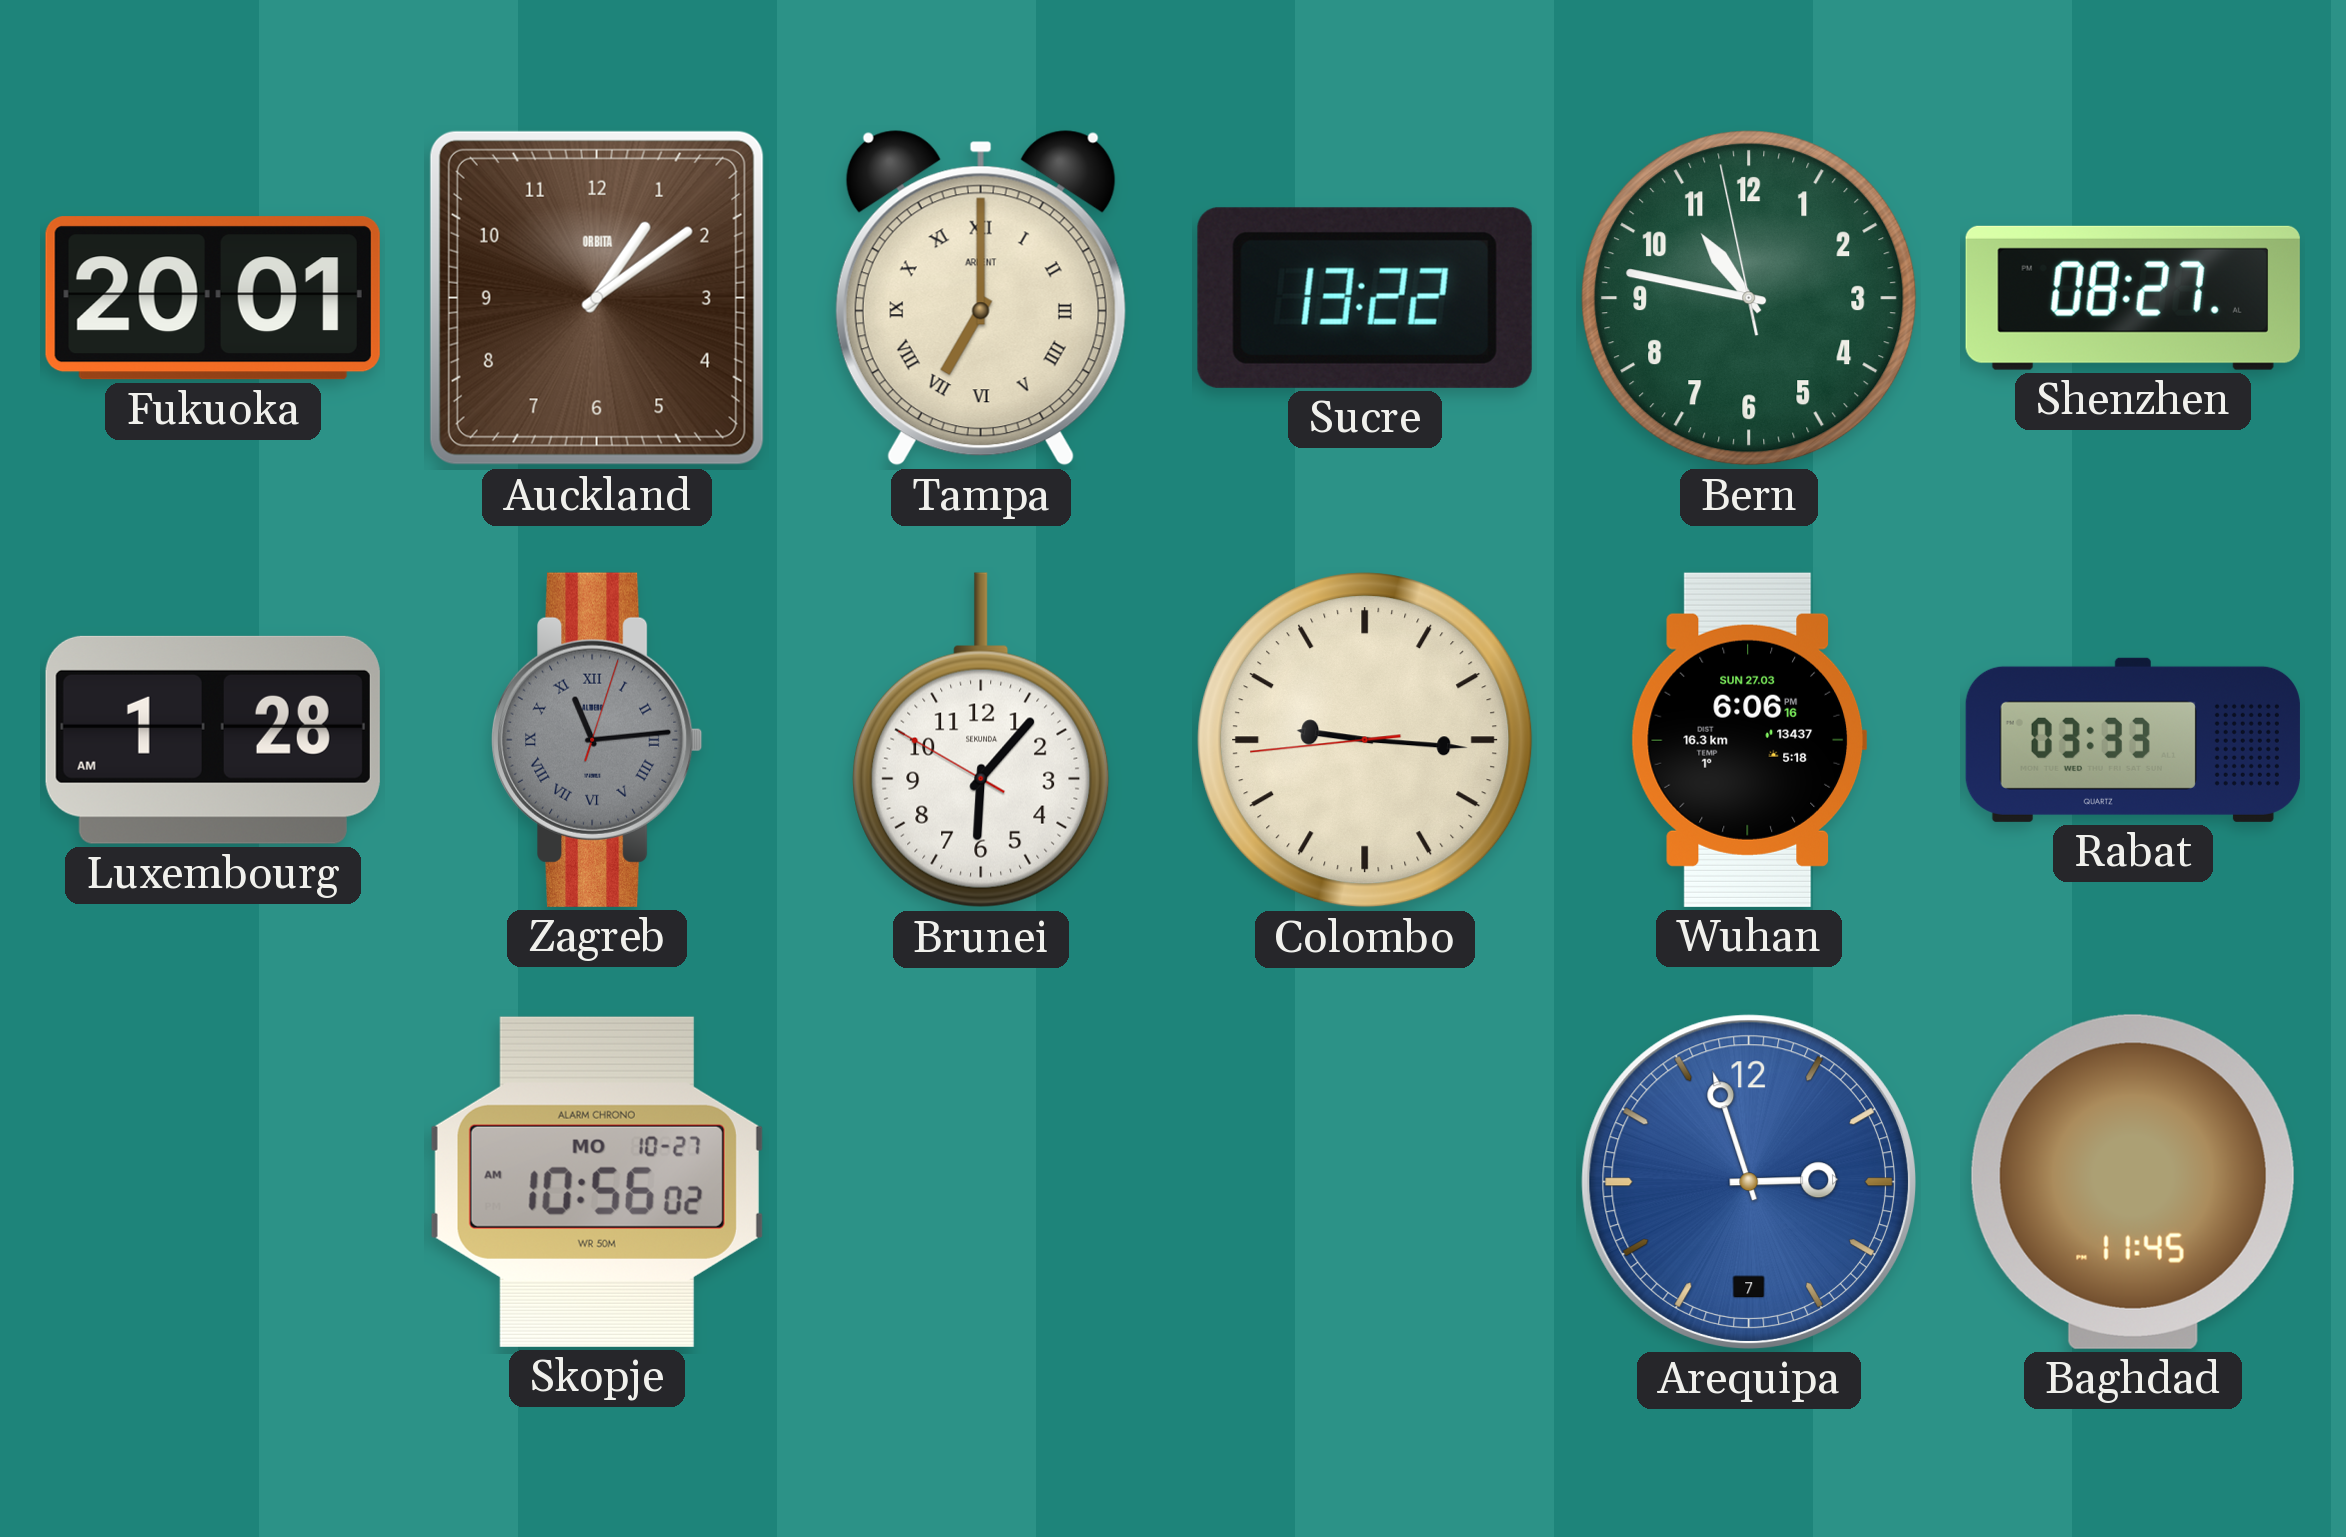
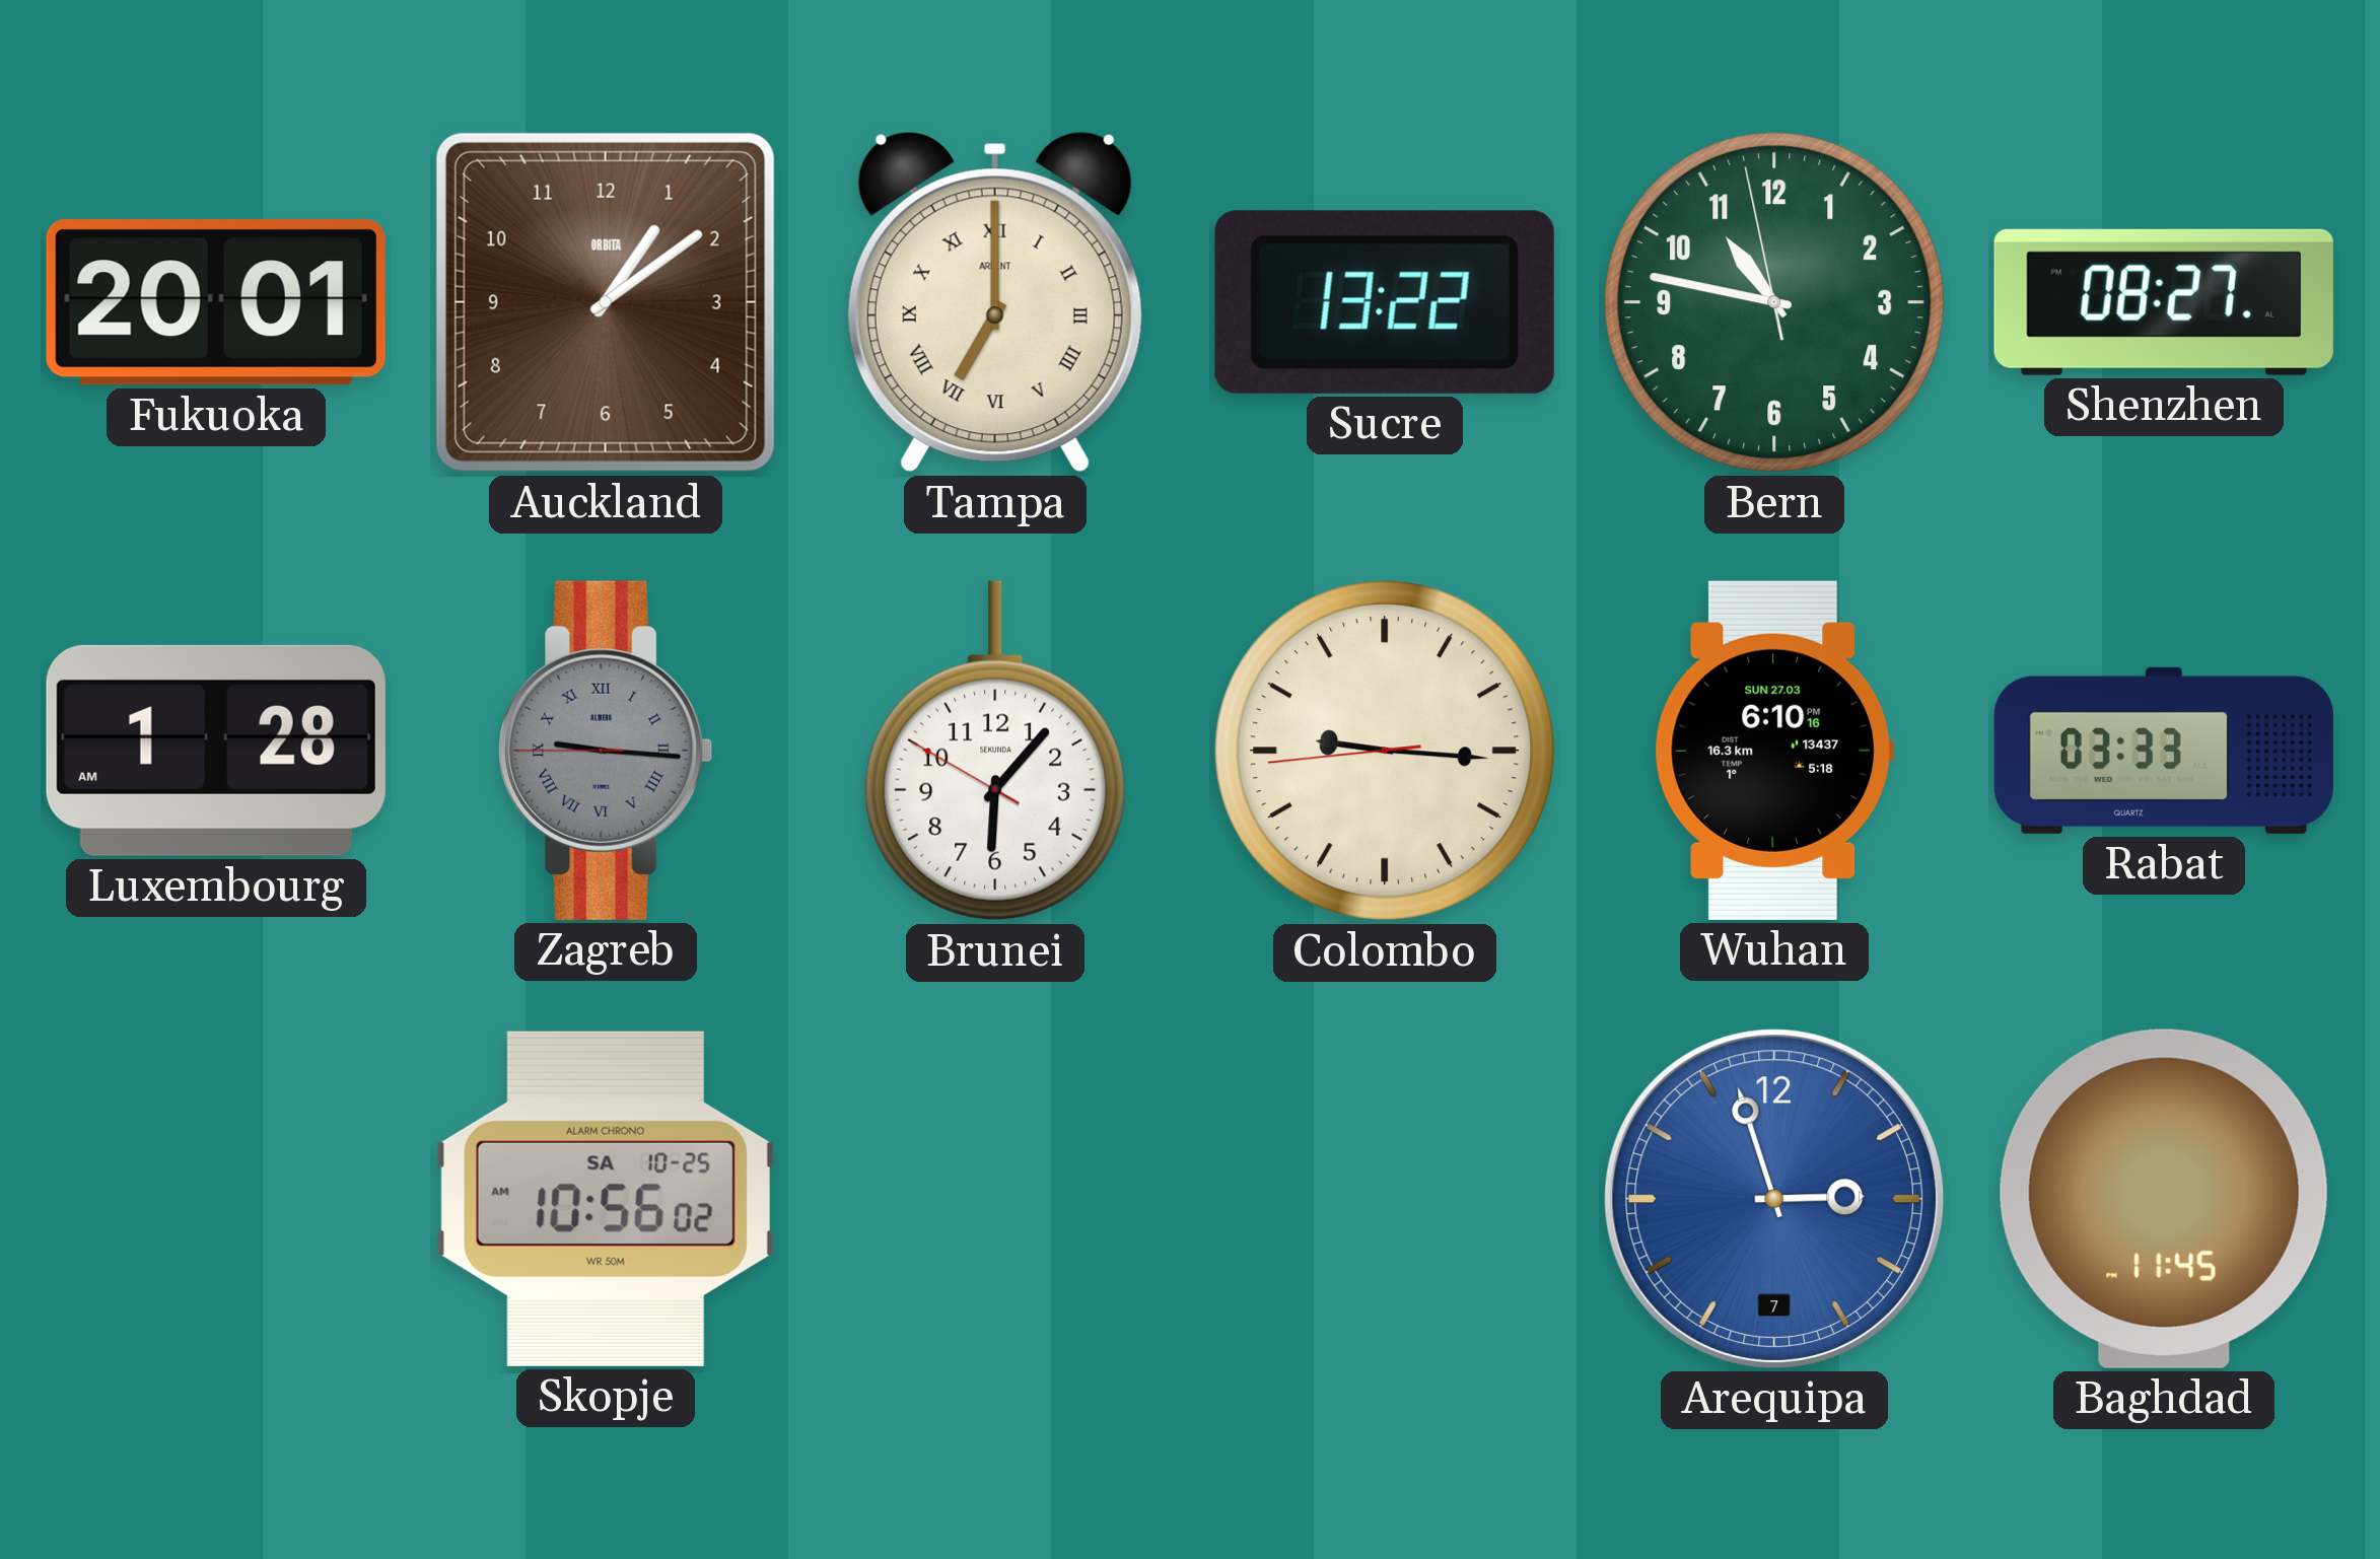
Zagreb: 11:14 -> 9:15 (606, 751)
Wuhan: 6:06 -> 6:10 (1773, 751)
Skopje date: MO 10-27 -> SA 10-25 (606, 1199)
